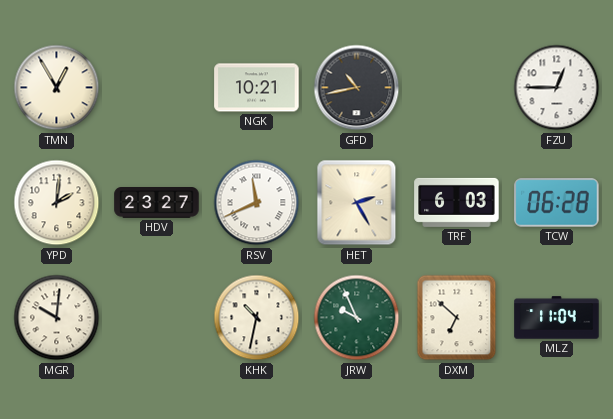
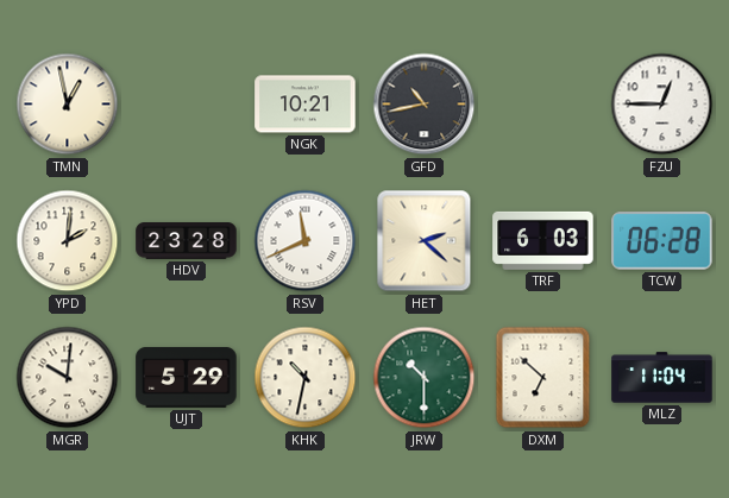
TMN: 12:55 -> 12:58 (68, 105)
HDV: 23:27 -> 23:28 (187, 241)
HET: 2:25 -> 2:22 (425, 241)
UJT: none -> 5:29 (187, 377)
JRW: 9:56 -> 10:30 (425, 378)
